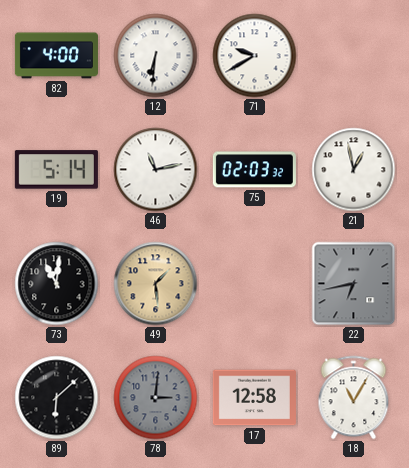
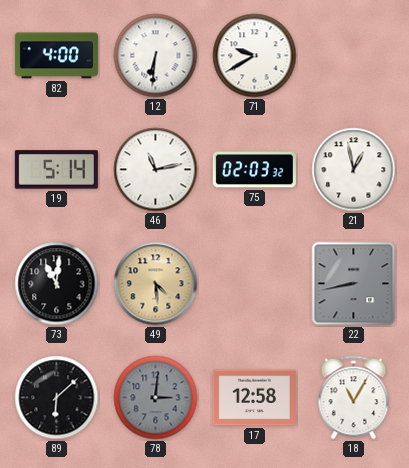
49: 1:29 -> 4:29 (156, 284)
22: 6:43 -> 8:43 (354, 284)
